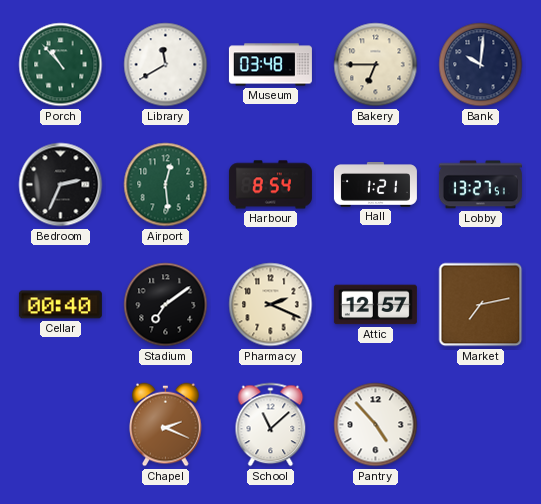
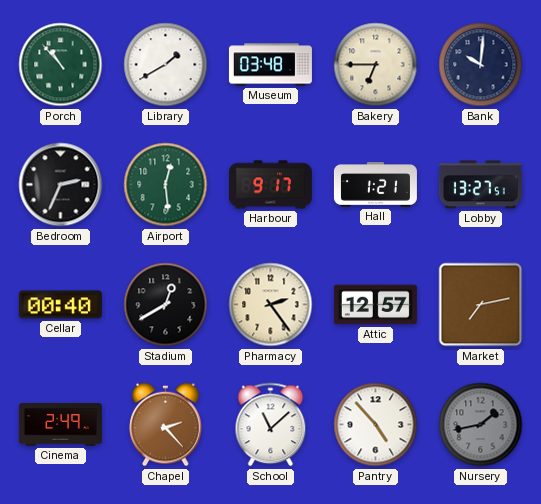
Library: 11:40 -> 1:40 (166, 65)
Harbour: 8:54 -> 9:17 (270, 185)
Stadium: 7:09 -> 12:40 (166, 305)
Pharmacy: 2:19 -> 2:24 (271, 305)
Cinema: none -> 2:49 (60, 425)
Chapel: 2:19 -> 2:23 (166, 425)
Nursery: none -> 1:43 (481, 425)
